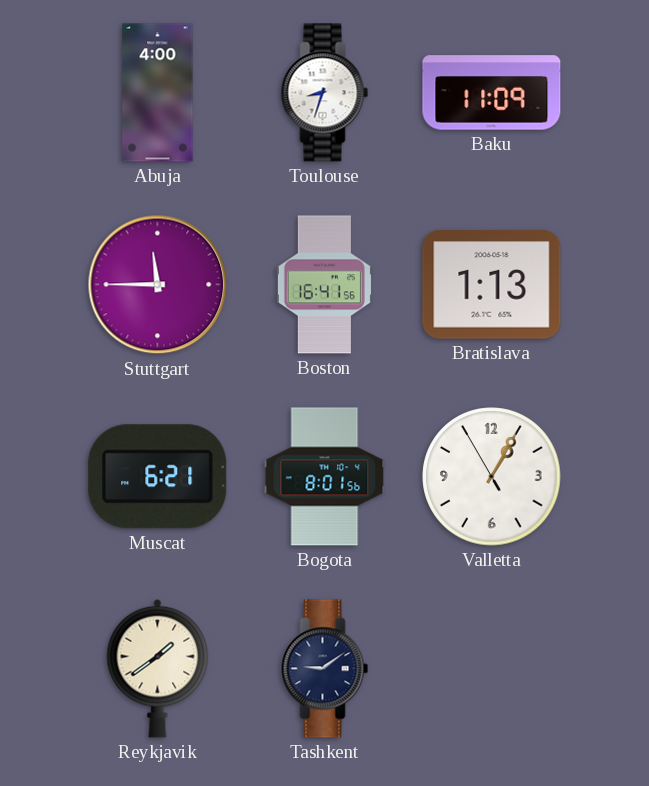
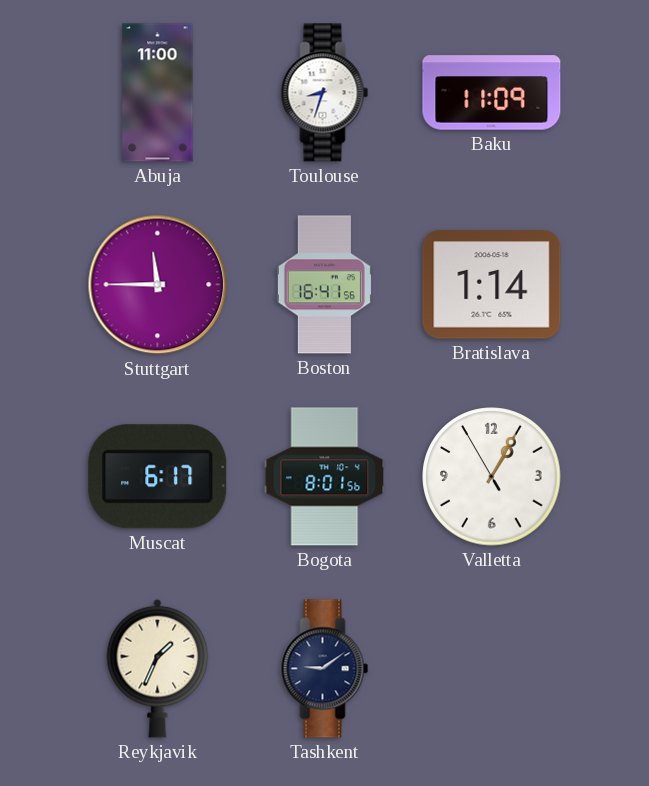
Abuja: 4:00 -> 11:00 (158, 93)
Bratislava: 1:13 -> 1:14 (492, 285)
Muscat: 6:21 -> 6:17 (158, 477)
Reykjavik: 1:39 -> 1:34 (158, 668)
